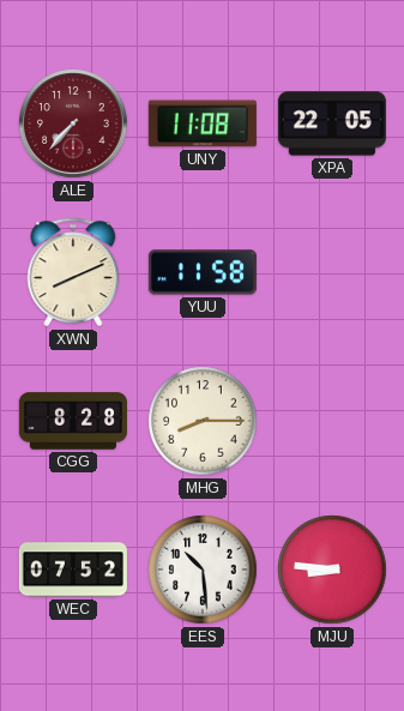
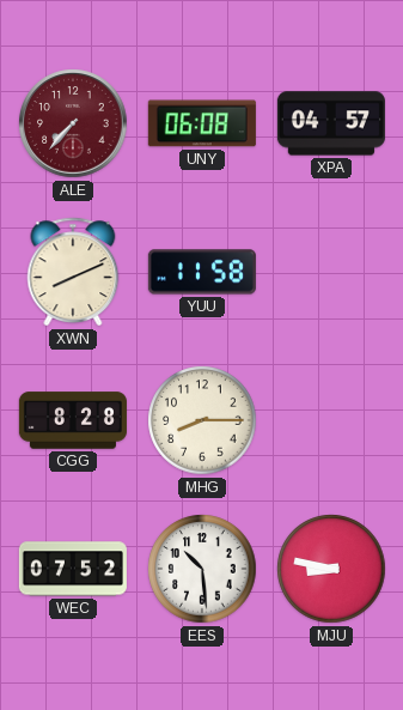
UNY: 11:08 -> 06:08 (202, 123)
XPA: 22:05 -> 04:57 (331, 123)
MJU: 8:46 -> 8:47 (331, 569)
